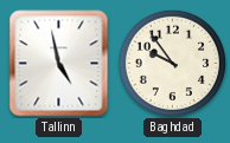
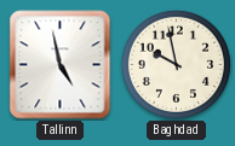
Baghdad: 9:54 -> 9:58 (176, 64)
